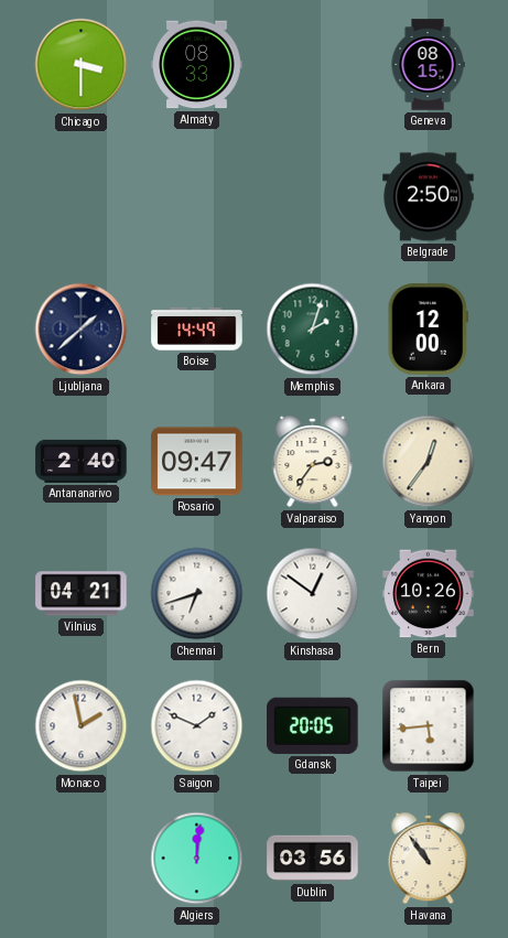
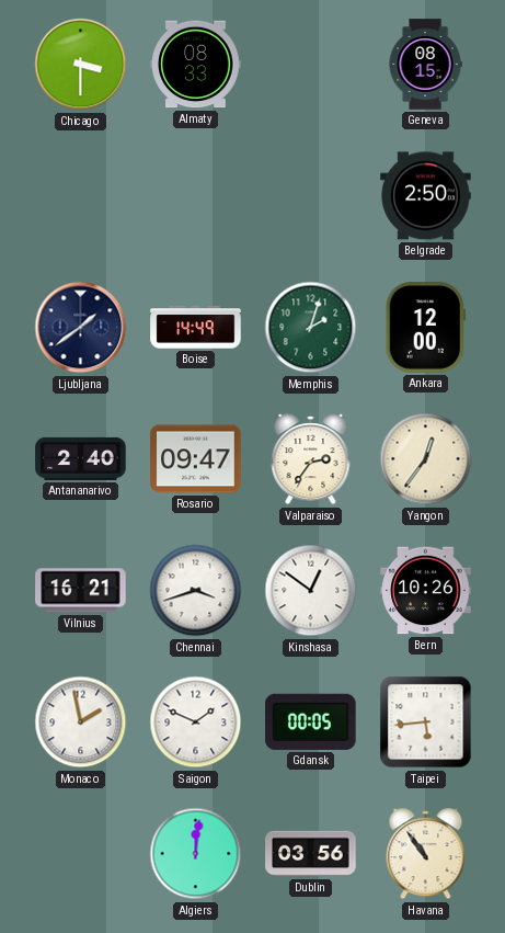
Ljubljana: 1:38 -> 1:39 (81, 328)
Vilnius: 04:21 -> 16:21 (81, 591)
Chennai: 6:42 -> 3:42 (196, 591)
Gdansk: 20:05 -> 00:05 (311, 721)
